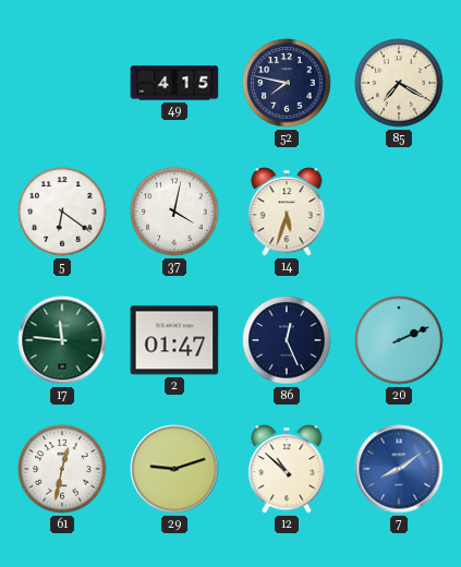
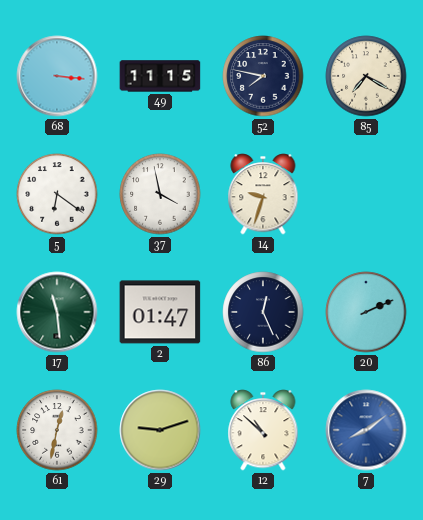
68: none -> 3:16 (57, 76)
49: 4:15 -> 11:15 (160, 76)
37: 4:02 -> 3:58 (160, 194)
14: 5:33 -> 9:33 (263, 194)
17: 11:46 -> 11:29 (57, 312)
